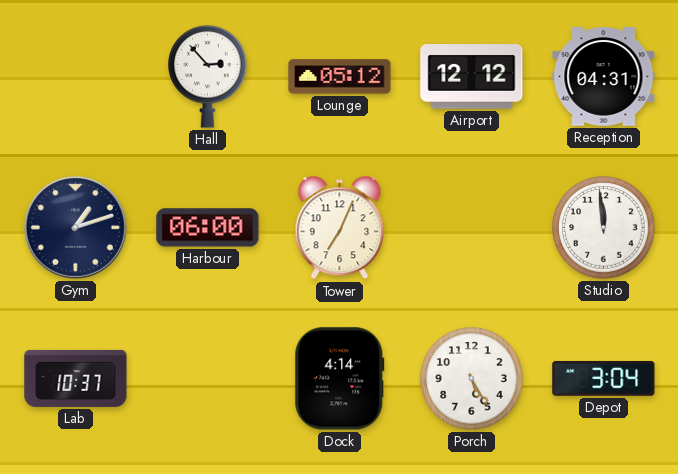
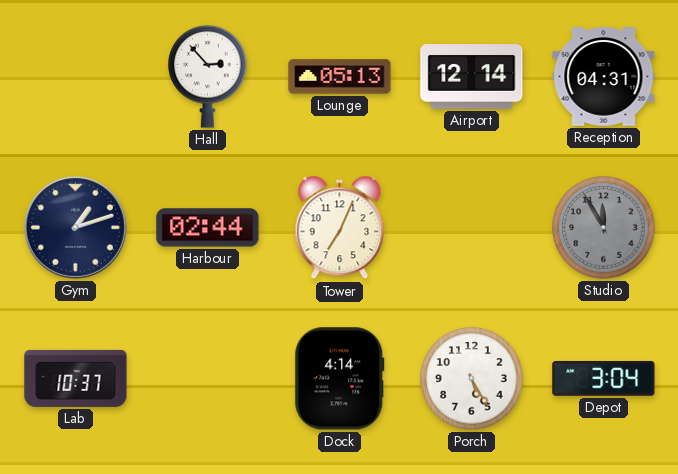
Lounge: 05:12 -> 05:13 (340, 77)
Airport: 12:12 -> 12:14 (472, 77)
Harbour: 06:00 -> 02:44 (208, 228)
Studio: 11:59 -> 11:55 (604, 228)
Studio dial: white -> grey (604, 228)
